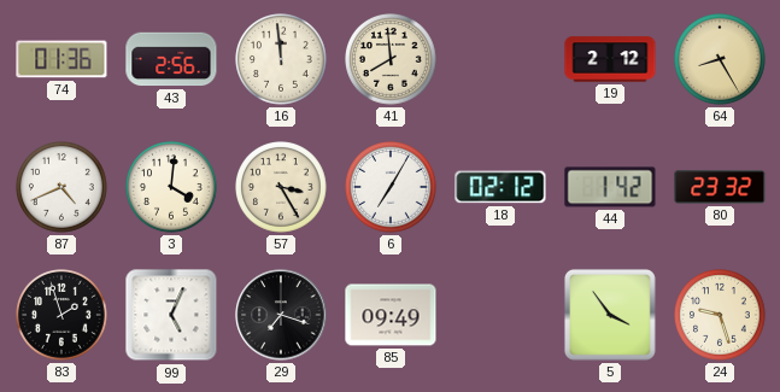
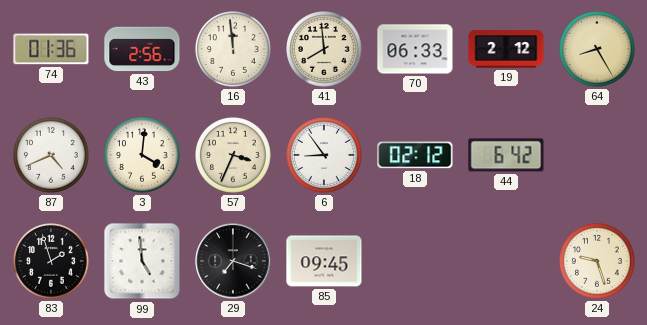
70: none -> 06:33 (415, 49)
57: 3:25 -> 3:34 (234, 156)
6: 7:05 -> 8:54 (325, 156)
44: 1:42 -> 6:42 (506, 155)
80: 23:32 -> none (720, 187)
99: 5:04 -> 4:59 (142, 261)
85: 09:49 -> 09:45 (324, 261)
5: 3:54 -> none (610, 315)
